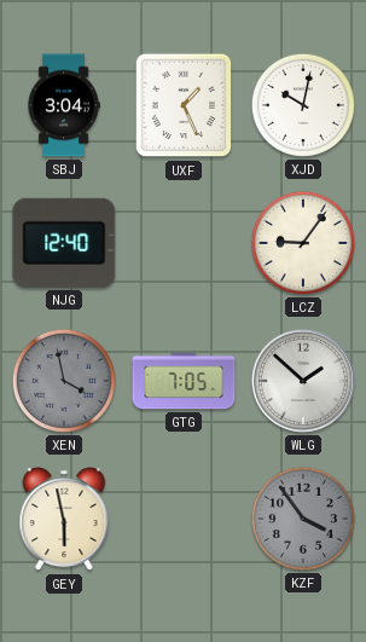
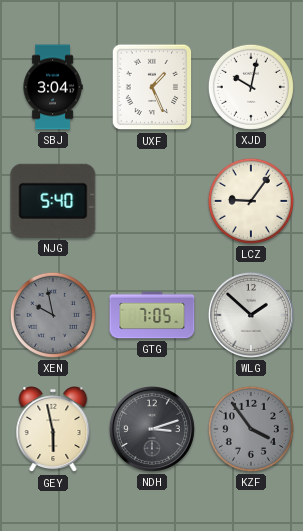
NJG: 12:40 -> 5:40 (53, 201)
XEN: 3:58 -> 9:58 (53, 315)
NDH: none -> 3:12 (152, 429)
